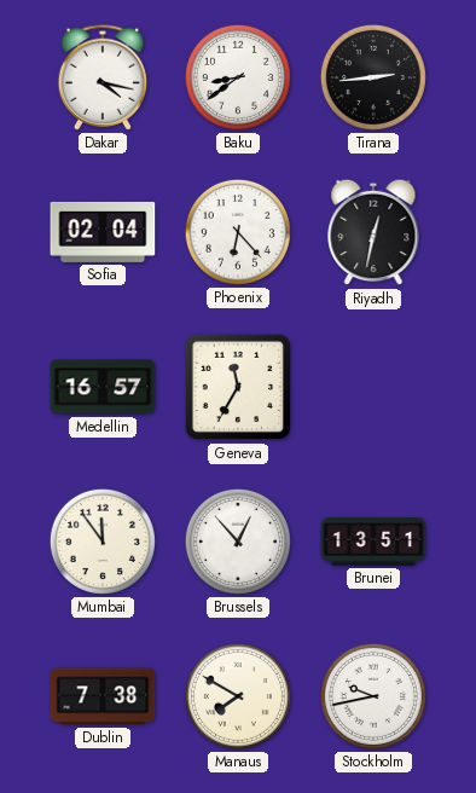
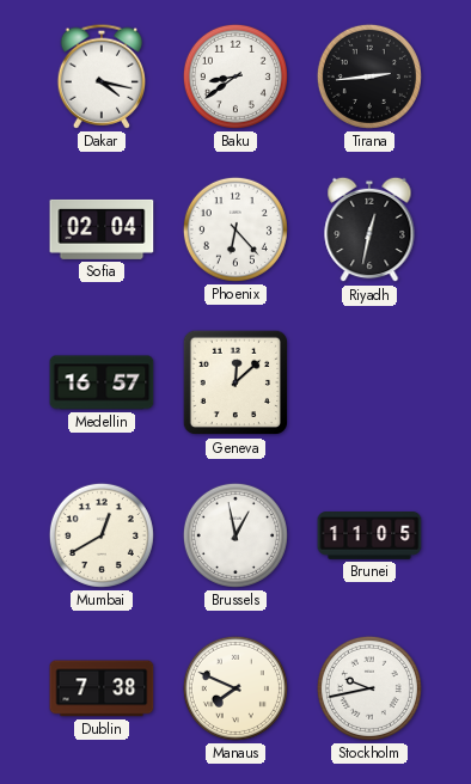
Geneva: 11:35 -> 12:08 (235, 382)
Mumbai: 11:54 -> 12:40 (102, 535)
Brussels: 12:53 -> 12:58 (235, 535)
Brunei: 13:51 -> 11:05 (369, 537)
Manaus: 7:50 -> 7:49 (235, 688)
